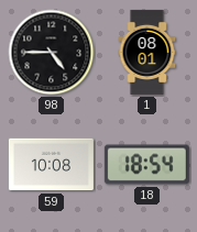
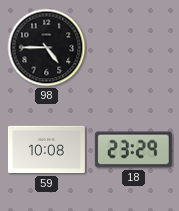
1: 08:01 -> none (147, 52)
18: 18:54 -> 23:29 (133, 150)
